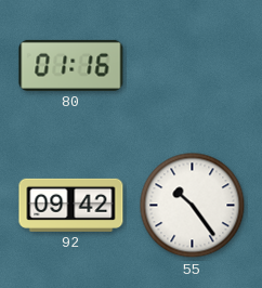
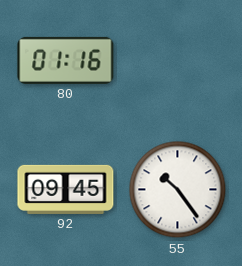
92: 09:42 -> 09:45 (66, 189)
